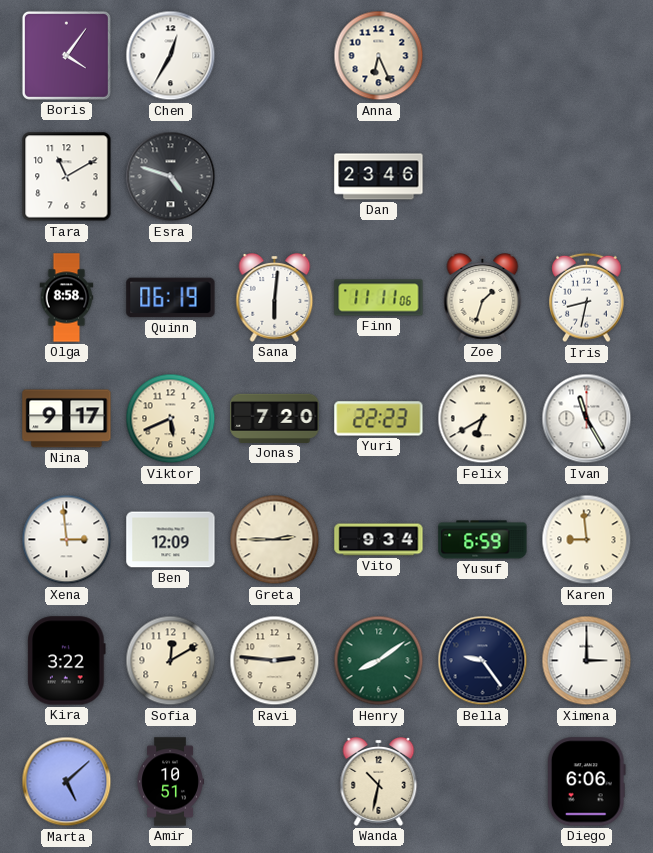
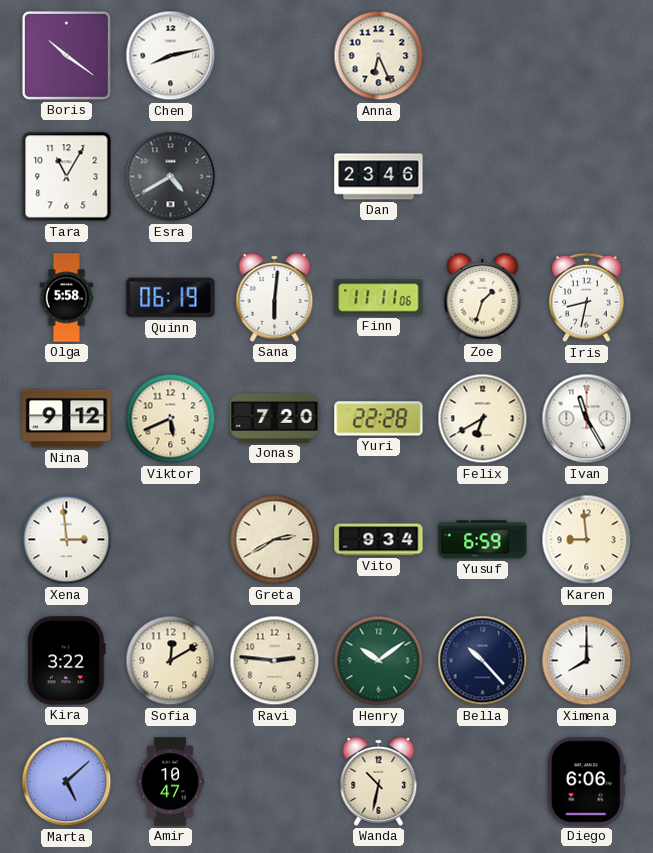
Boris: 4:06 -> 10:21 (66, 55)
Chen: 12:35 -> 8:13 (171, 56)
Tara: 11:10 -> 11:05 (67, 177)
Esra: 4:48 -> 4:40 (171, 177)
Olga: 8:58 -> 5:58 (67, 298)
Nina: 9:17 -> 9:12 (67, 419)
Yuri: 22:23 -> 22:28 (379, 419)
Ben: 12:09 -> none (171, 540)
Greta: 2:45 -> 2:40 (275, 540)
Henry: 8:09 -> 10:09 (379, 661)
Bella: 9:24 -> 10:23 (483, 661)
Ximena: 3:00 -> 8:00 (587, 661)
Amir: 10:51 -> 10:47 (170, 782)
